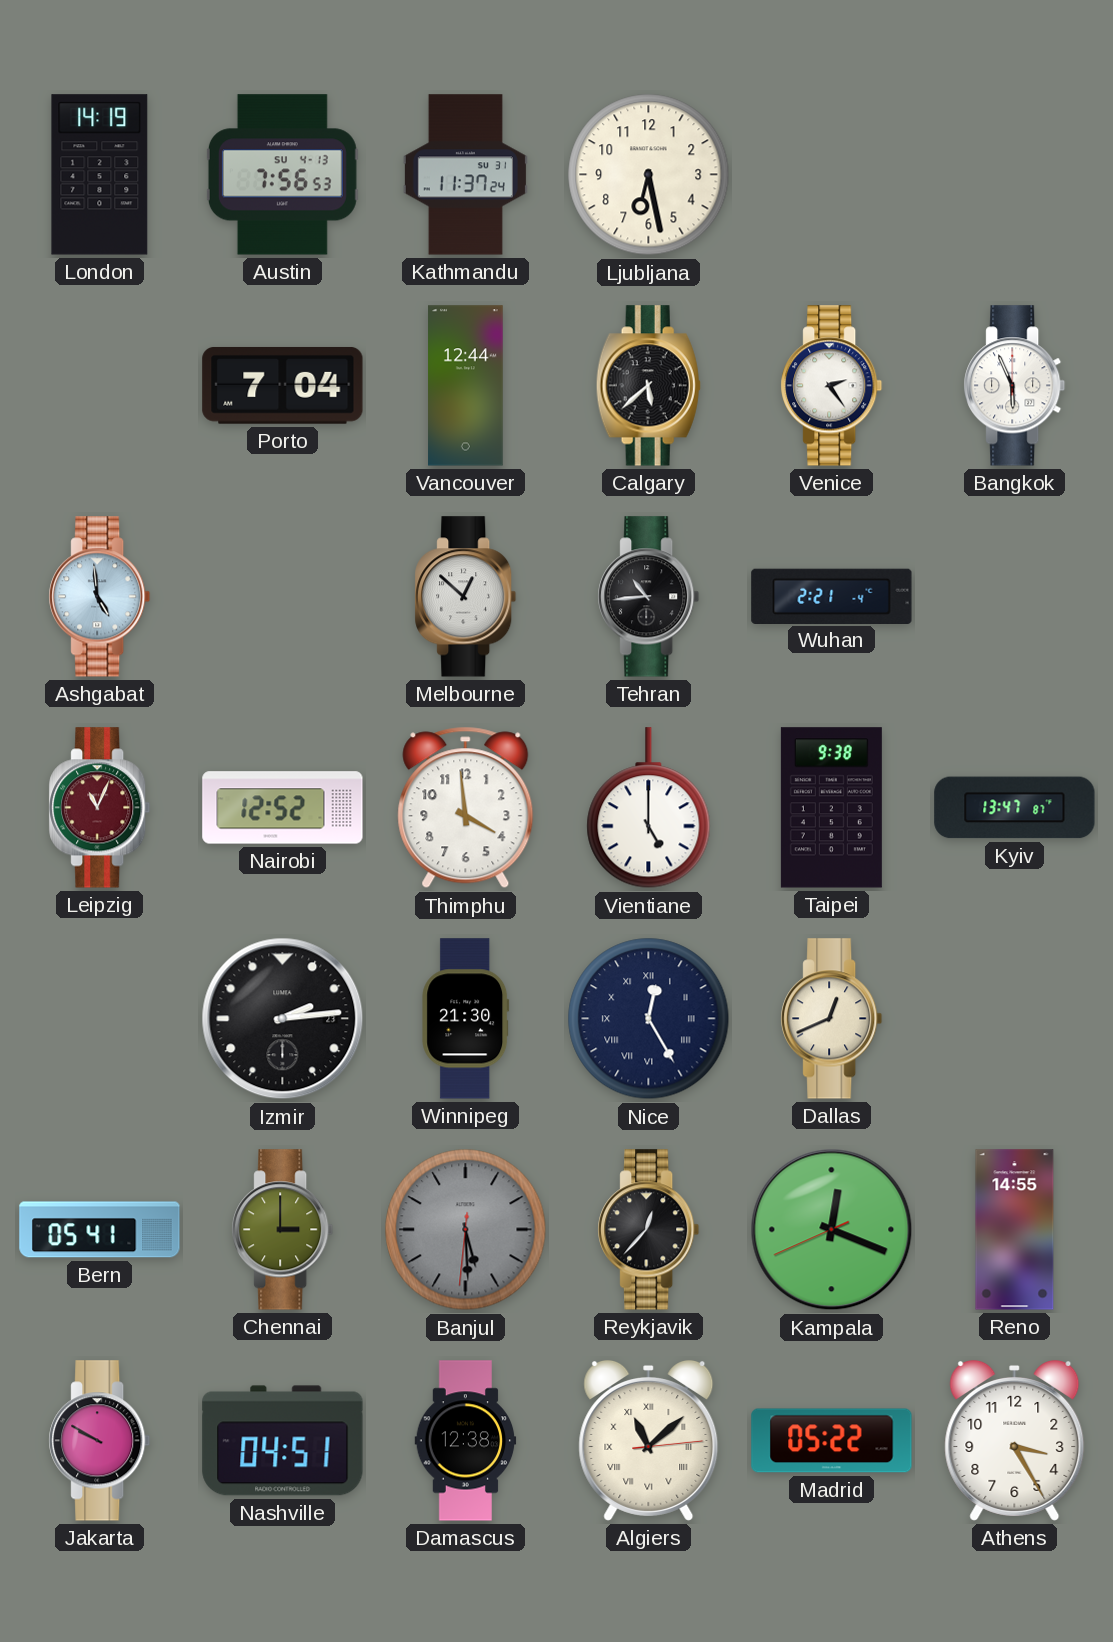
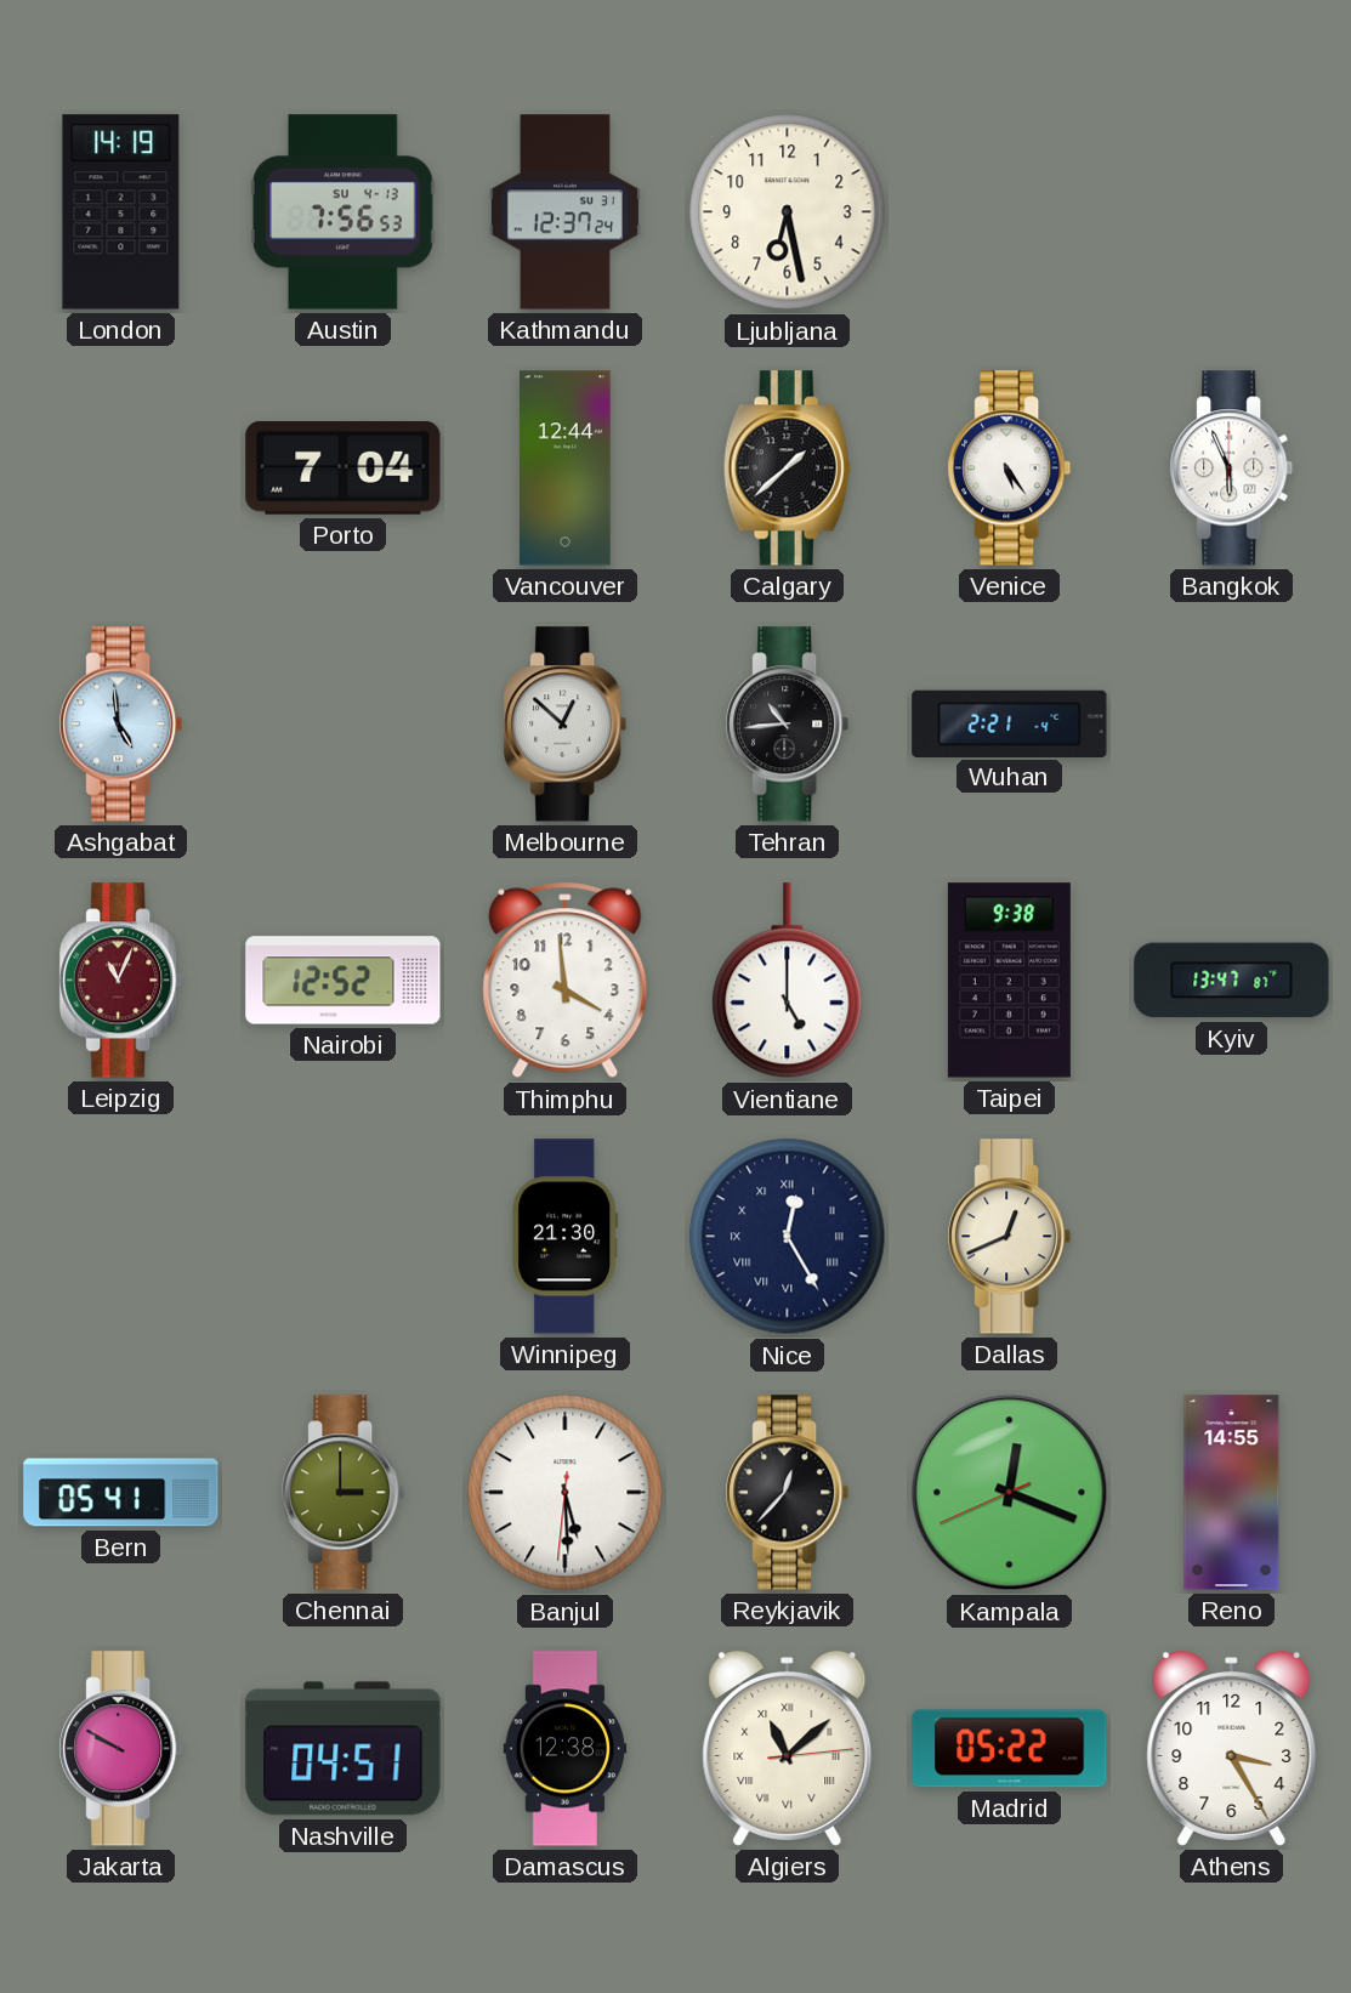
Kathmandu: 11:37 -> 12:37 (564, 212)
Calgary: 5:38 -> 1:38 (787, 469)
Venice: 2:24 -> 5:24 (1010, 469)
Izmir: 2:14 -> none (283, 1019)
Banjul dial: grey -> white (566, 1493)
